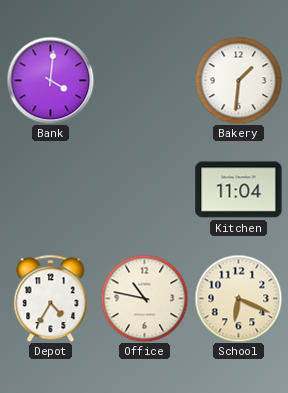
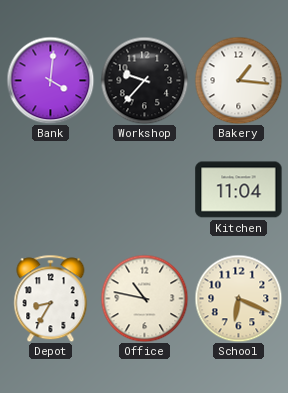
Workshop: none -> 9:37 (144, 80)
Bakery: 1:31 -> 1:16 (238, 80)
Depot: 4:35 -> 8:35 (51, 298)
